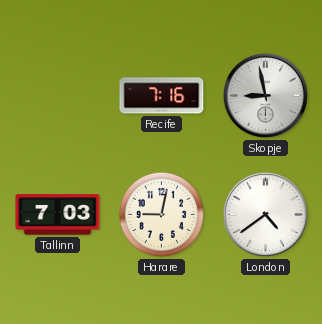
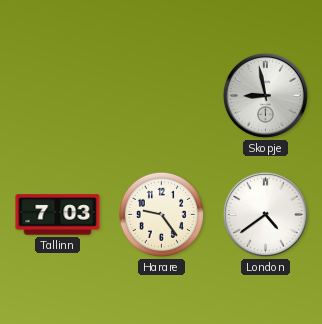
Recife: 7:16 -> none (162, 96)
Harare: 9:02 -> 9:24 (161, 214)
